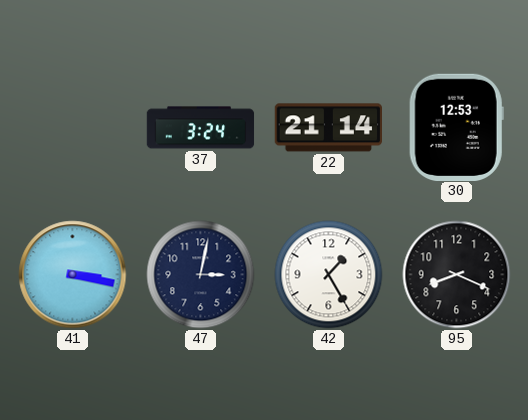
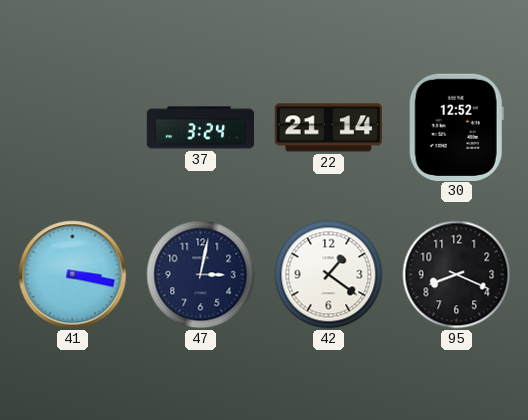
30: 12:53 -> 12:52 (456, 127)
42: 1:25 -> 1:21 (329, 275)
